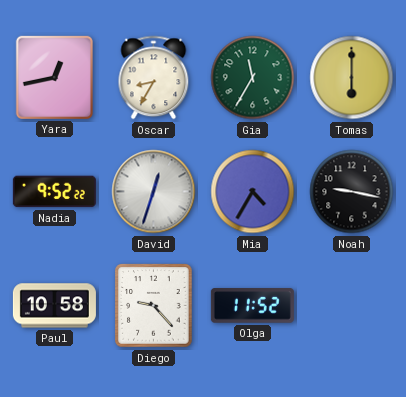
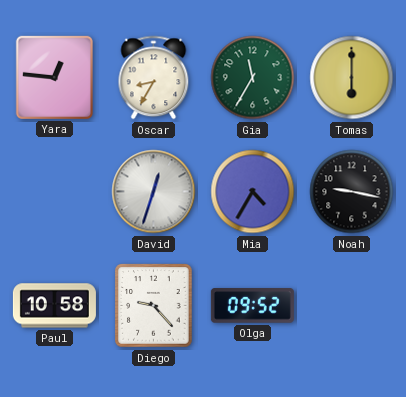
Yara: 12:43 -> 12:46 (54, 77)
Nadia: 9:52 -> none (54, 192)
Olga: 11:52 -> 09:52 (252, 306)
